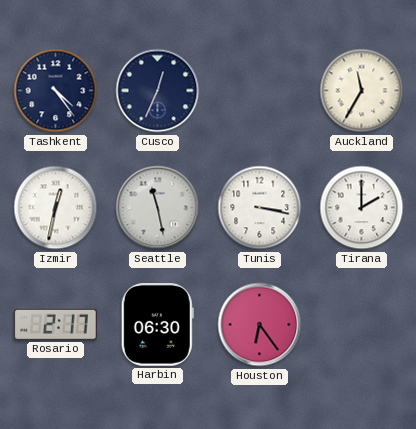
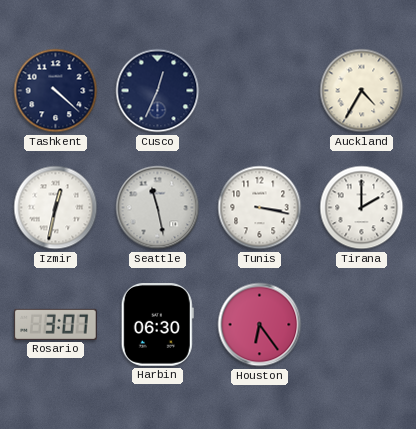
Tashkent: 4:24 -> 4:22 (56, 91)
Auckland: 11:35 -> 4:35 (362, 91)
Rosario: 2:17 -> 3:07 (56, 324)
